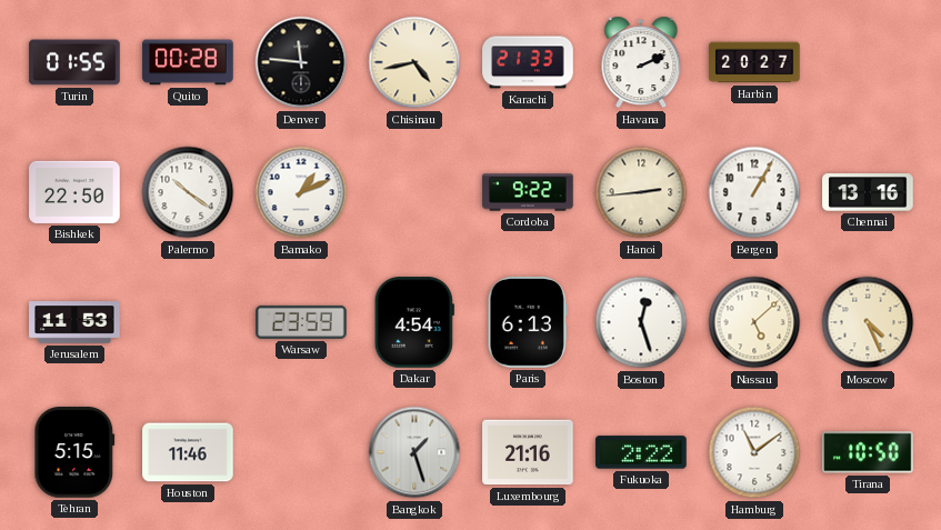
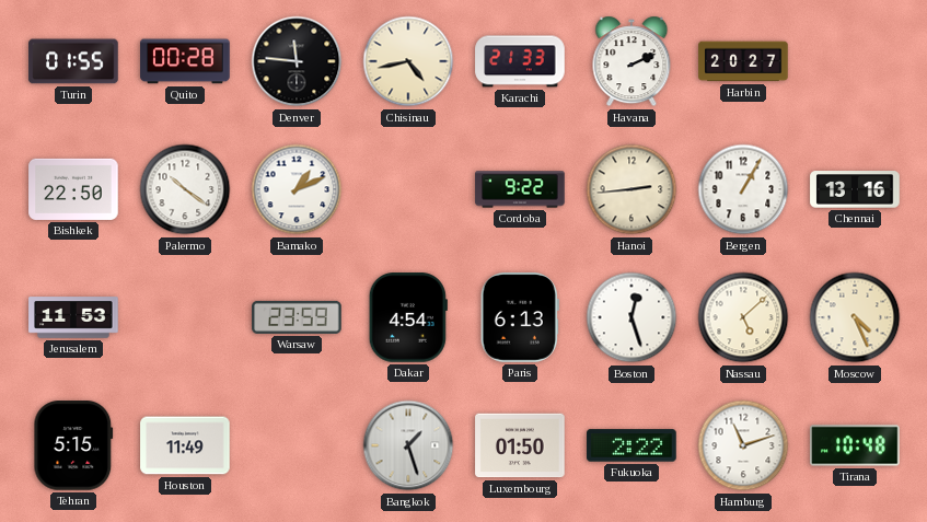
Houston: 11:46 -> 11:49 (185, 445)
Luxembourg: 21:16 -> 01:50 (520, 445)
Hamburg: 11:09 -> 11:12 (743, 445)
Tirana: 10:50 -> 10:48 (855, 445)
